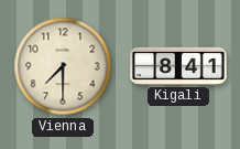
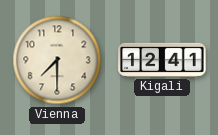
Kigali: 8:41 -> 12:41 (162, 60)
